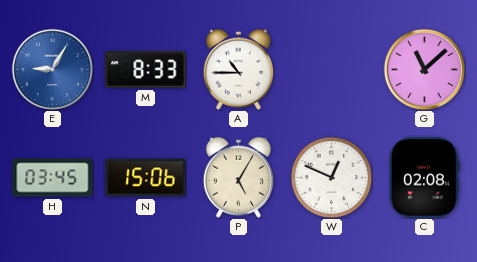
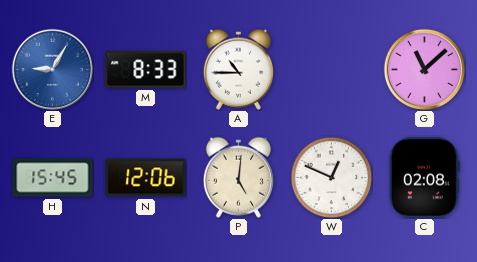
H: 03:45 -> 15:45 (53, 178)
N: 15:06 -> 12:06 (146, 178)
P: 5:05 -> 5:01 (238, 177)
